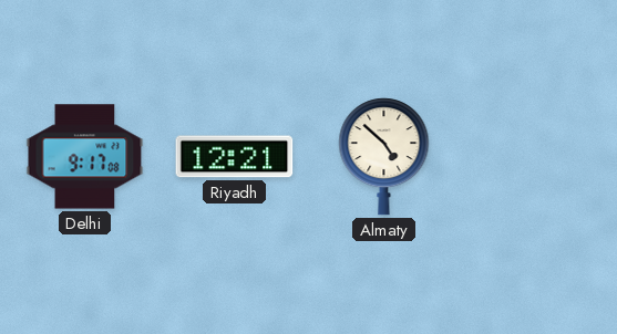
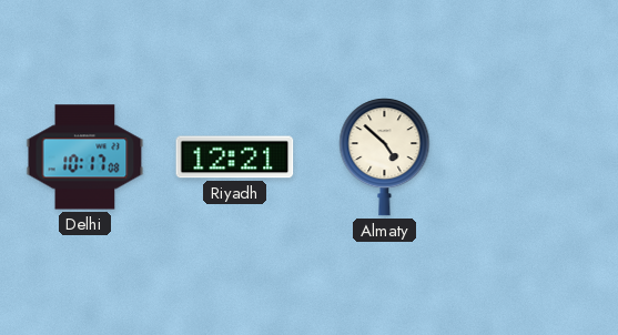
Delhi: 9:17 -> 10:17 (85, 158)
